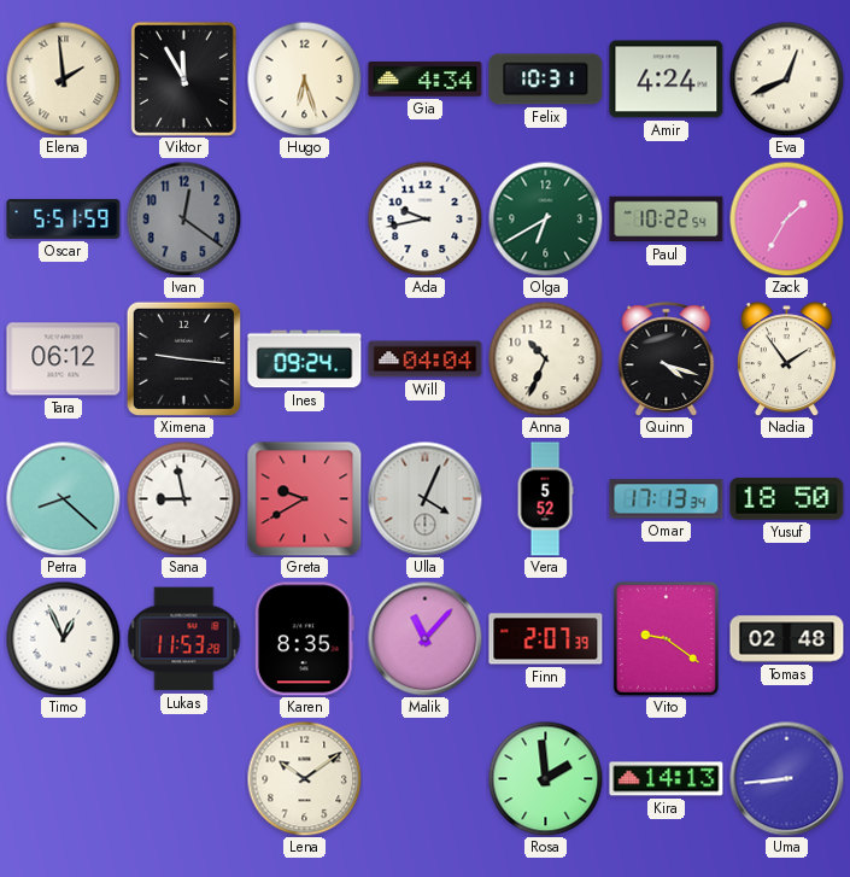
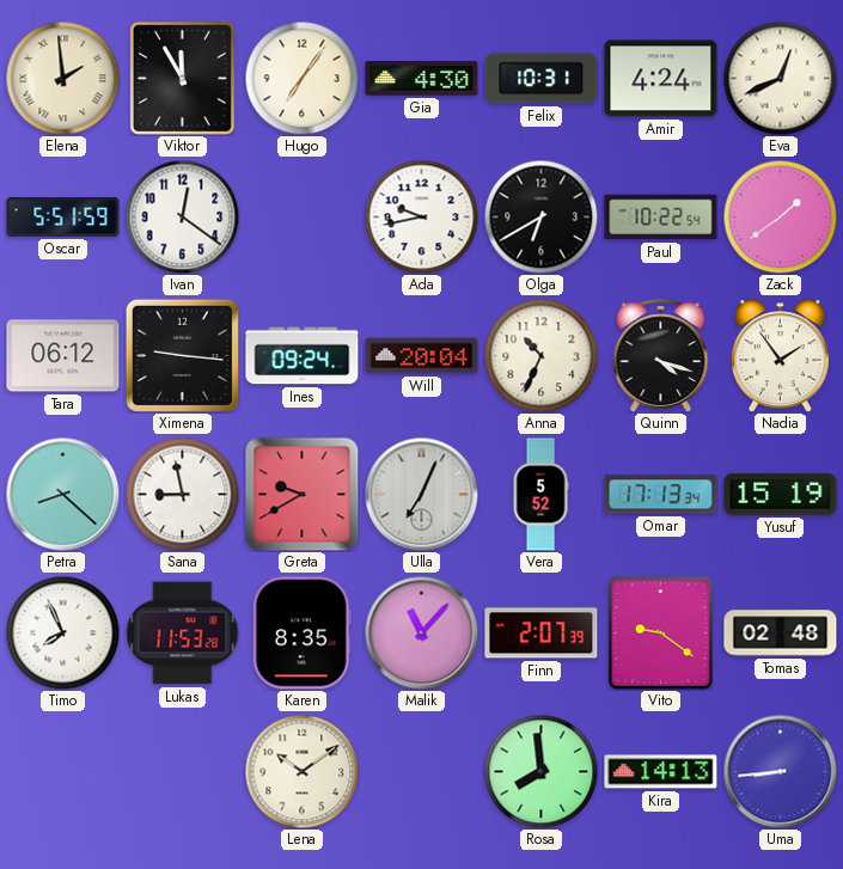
Hugo: 6:27 -> 7:06 (301, 78)
Gia: 4:34 -> 4:30 (422, 79)
Ivan dial: grey -> white (182, 216)
Olga dial: green -> black (540, 216)
Zack: 1:35 -> 1:39 (780, 216)
Will: 04:04 -> 20:04 (422, 356)
Ulla: 4:04 -> 7:04 (421, 494)
Yusuf: 18:50 -> 15:19 (781, 495)
Timo: 12:56 -> 7:56 (62, 632)
Rosa: 1:59 -> 7:59 (540, 771)
